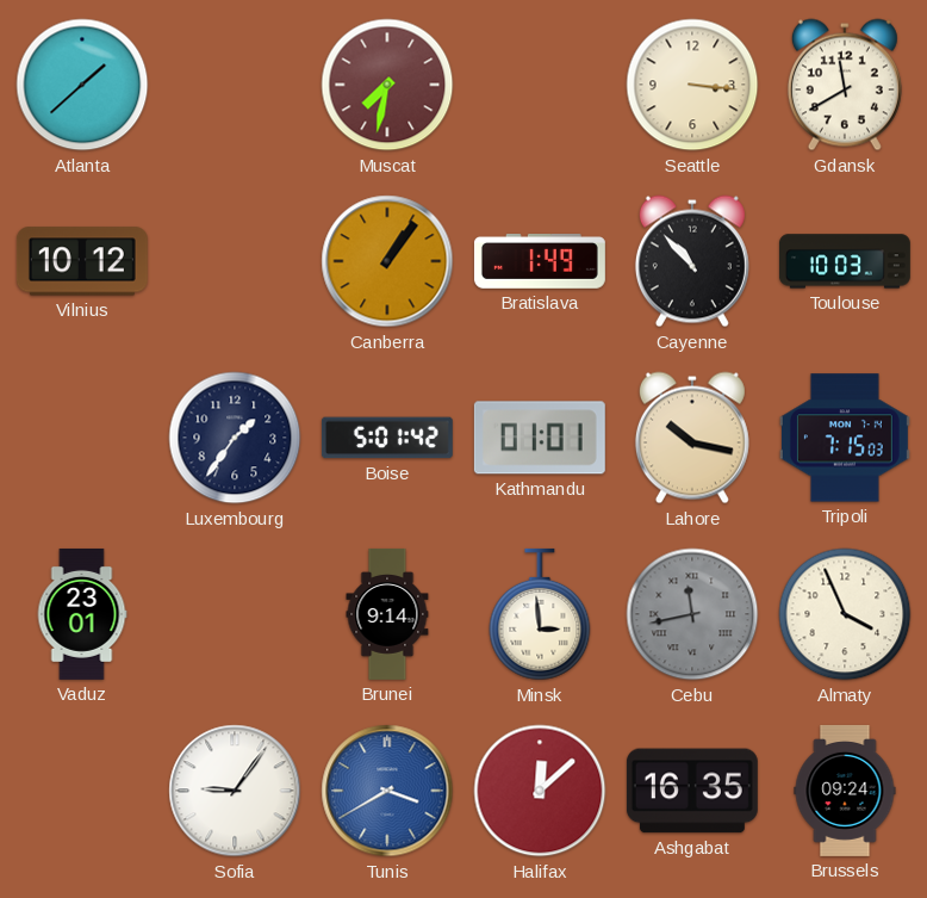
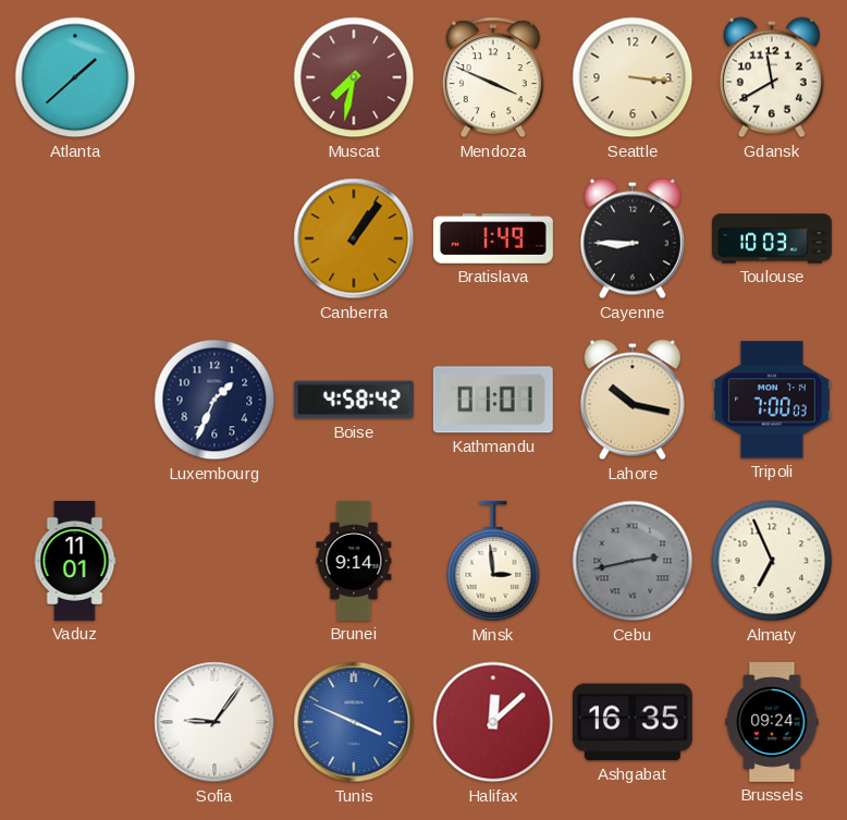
Mendoza: none -> 3:49 (493, 77)
Vilnius: 10:12 -> none (82, 261)
Cayenne: 10:53 -> 8:45 (633, 238)
Luxembourg: 1:36 -> 1:34 (214, 400)
Boise: 5:01 -> 4:58 (354, 400)
Tripoli: 7:15 -> 7:00 (772, 400)
Vaduz: 23:01 -> 11:01 (75, 561)
Cebu: 11:43 -> 2:43 (633, 561)
Almaty: 3:56 -> 6:56 (772, 561)
Tunis: 3:40 -> 3:49 (354, 722)
